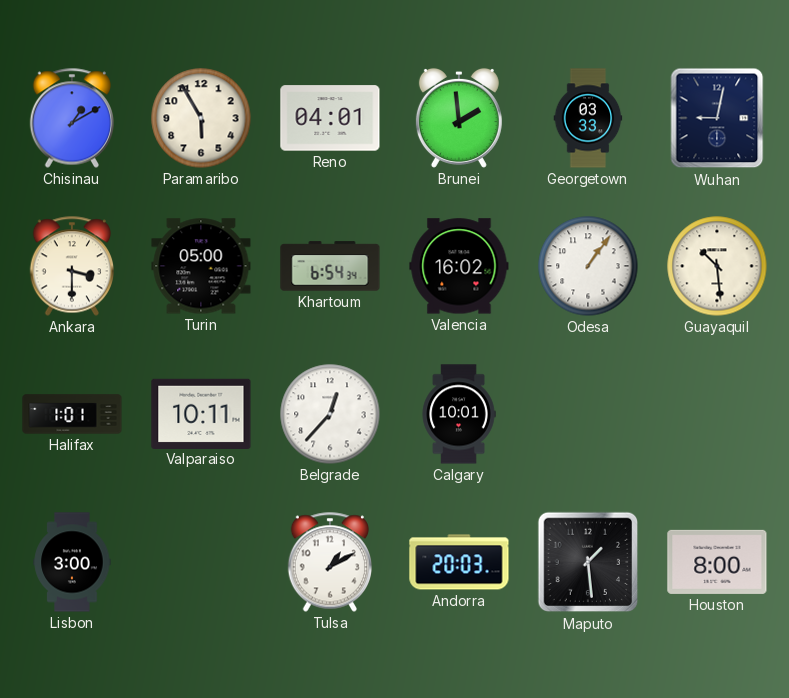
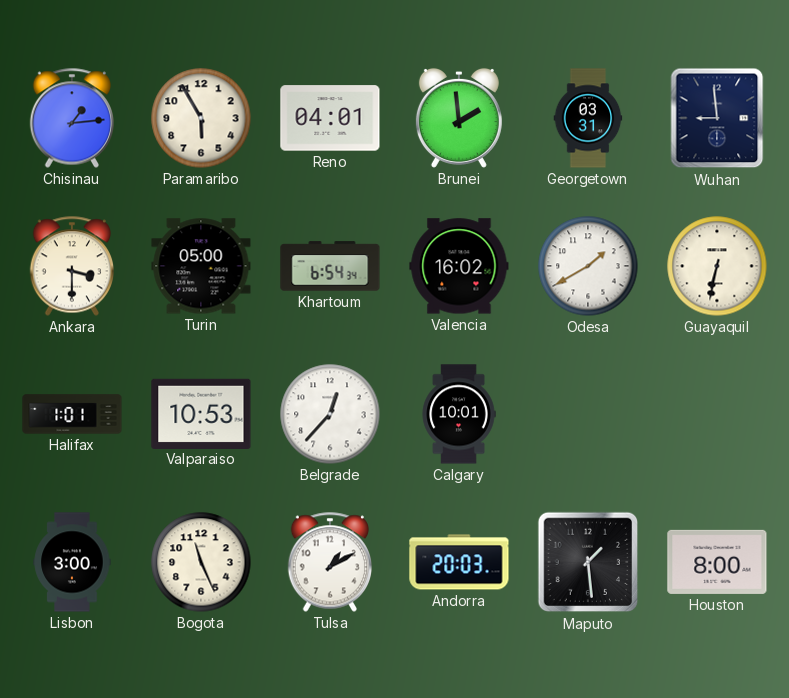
Chisinau: 1:10 -> 1:14 (71, 118)
Georgetown: 03:33 -> 03:31 (588, 118)
Wuhan: 9:02 -> 8:59 (717, 118)
Odesa: 1:06 -> 1:40 (588, 266)
Guayaquil: 10:29 -> 6:32 (717, 266)
Valparaiso: 10:11 -> 10:53 (201, 413)
Bogota: none -> 11:26 (201, 562)
